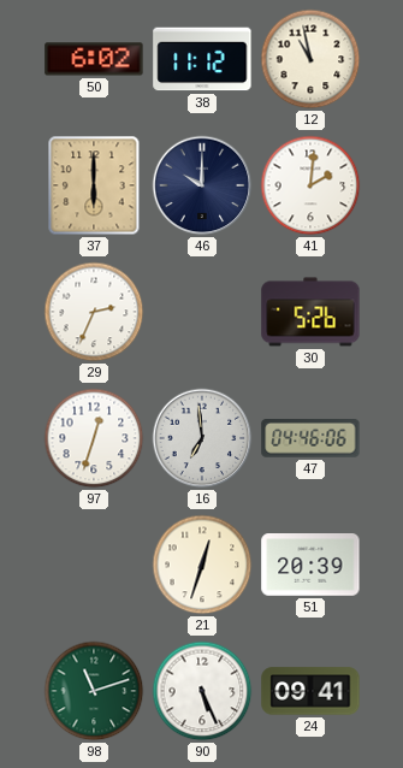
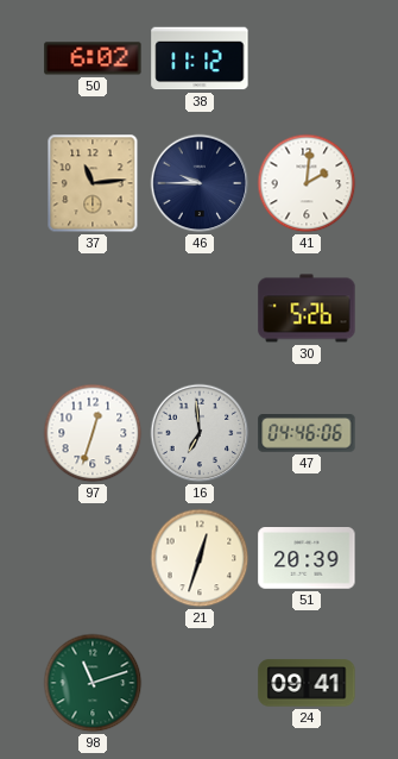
12: 10:58 -> none (310, 59)
37: 6:00 -> 11:14 (93, 183)
46: 10:00 -> 9:45 (200, 183)
29: 2:34 -> none (94, 312)
90: 5:26 -> none (202, 691)
